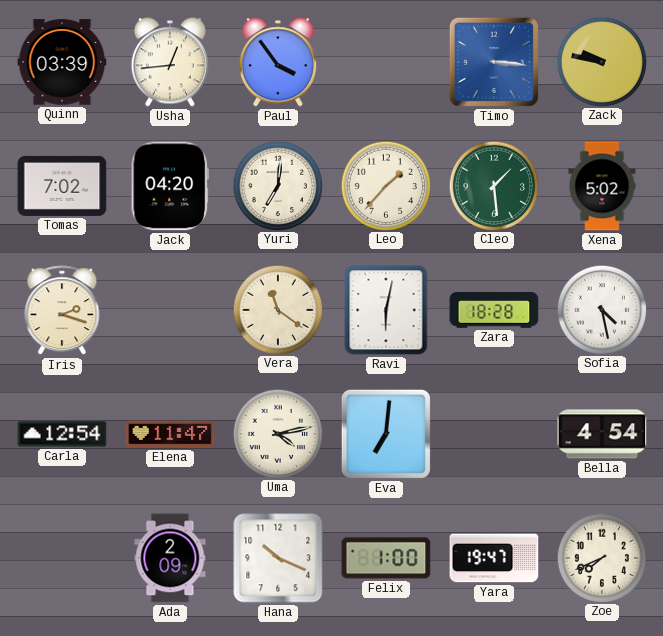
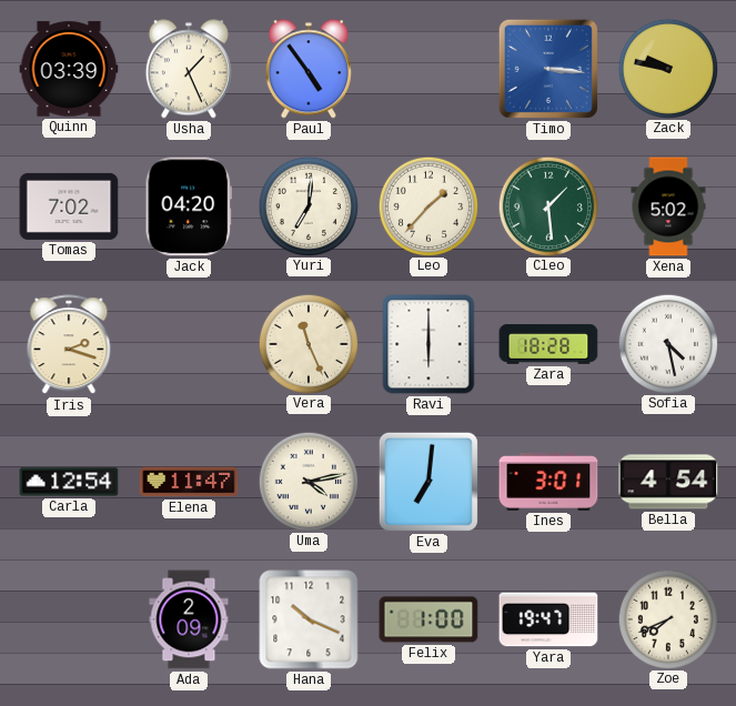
Usha: 12:44 -> 1:26 (189, 69)
Paul: 3:54 -> 4:54 (309, 69)
Vera: 11:21 -> 11:26 (307, 343)
Ravi: 6:02 -> 6:00 (429, 344)
Ines: none -> 3:01 (548, 482)
